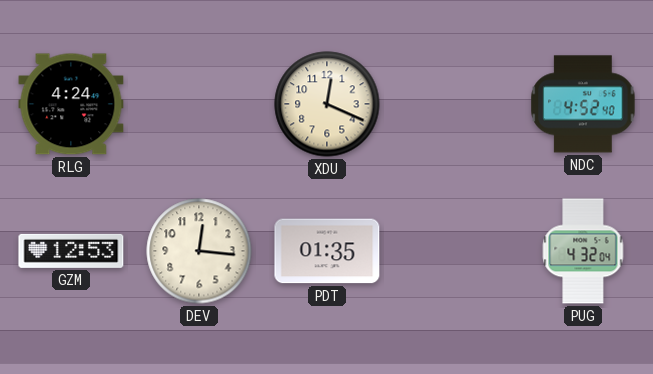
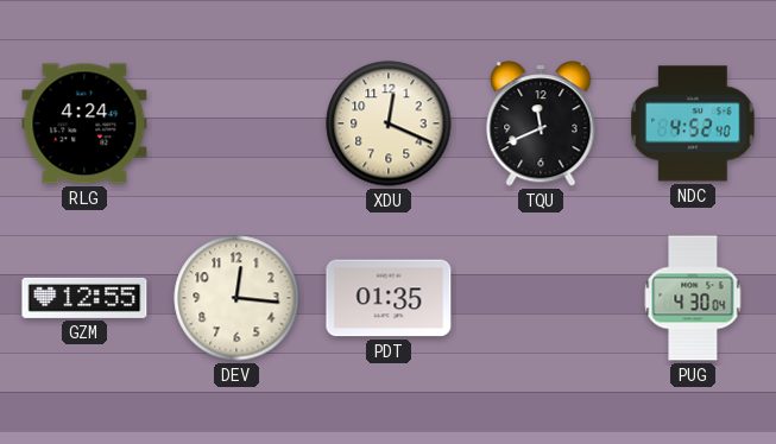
TQU: none -> 11:41 (541, 123)
GZM: 12:53 -> 12:55 (84, 298)
PUG: 4:32 -> 4:30 (693, 298)
